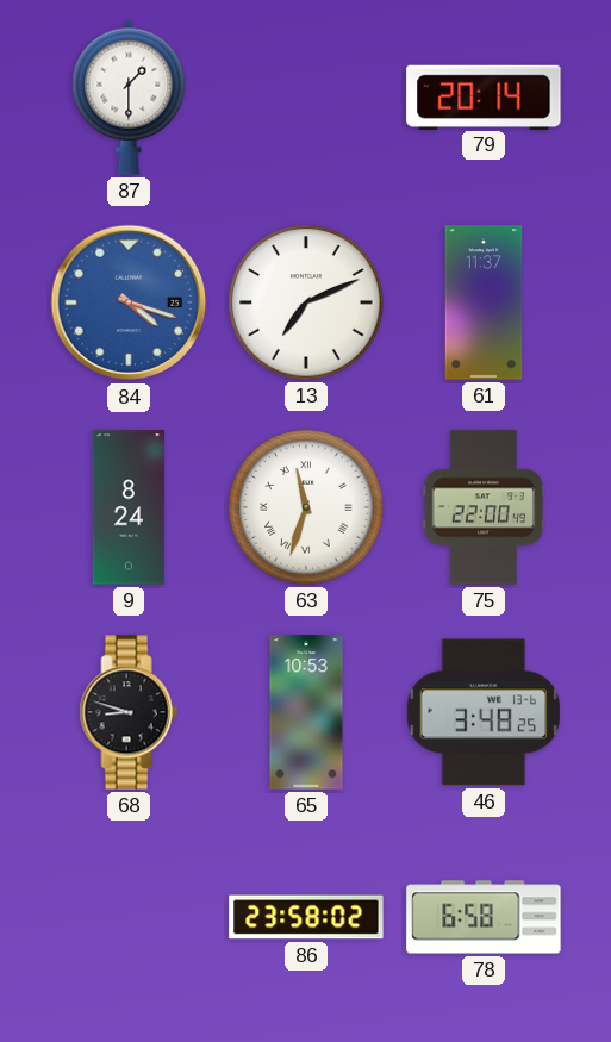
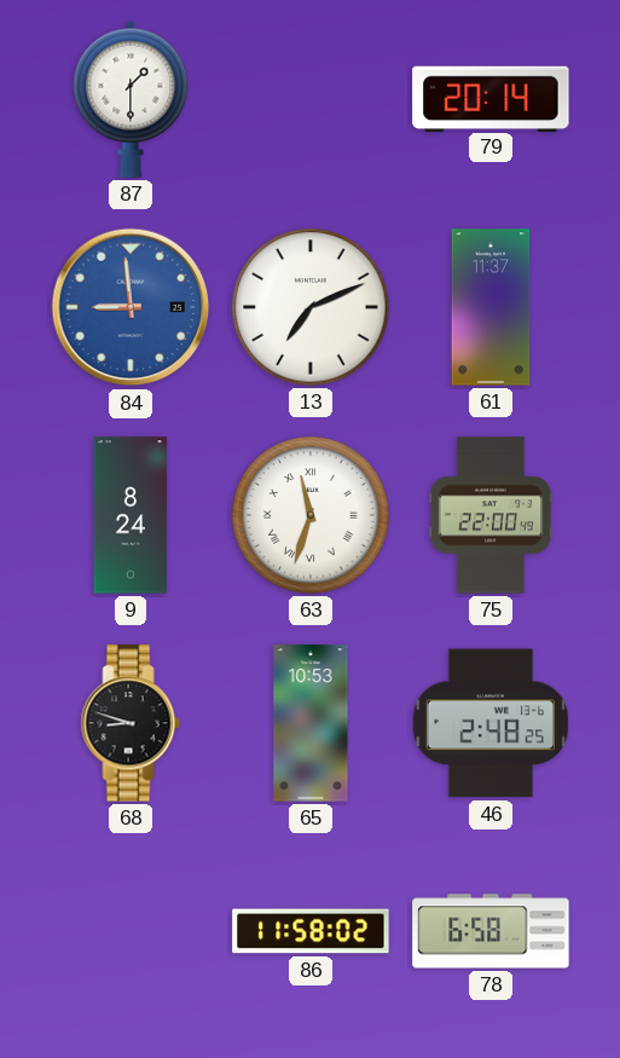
84: 4:18 -> 8:59 (131, 307)
46: 3:48 -> 2:48 (491, 723)
86: 23:58 -> 11:58 (311, 931)
